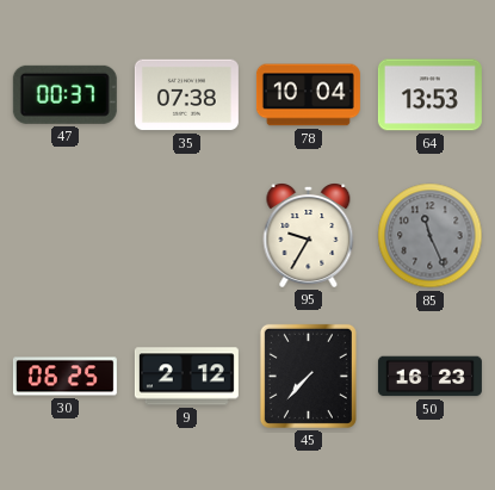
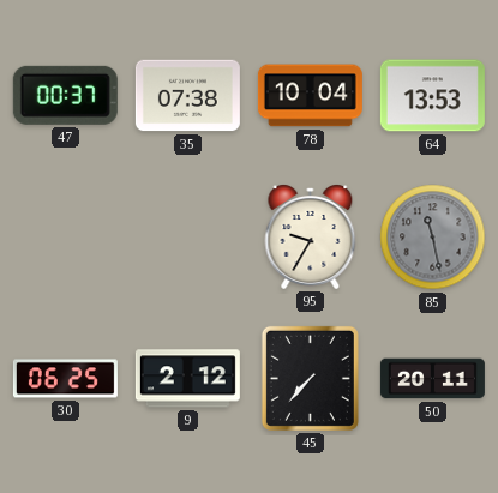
85: 11:26 -> 11:28 (433, 238)
50: 16:23 -> 20:11 (432, 379)
